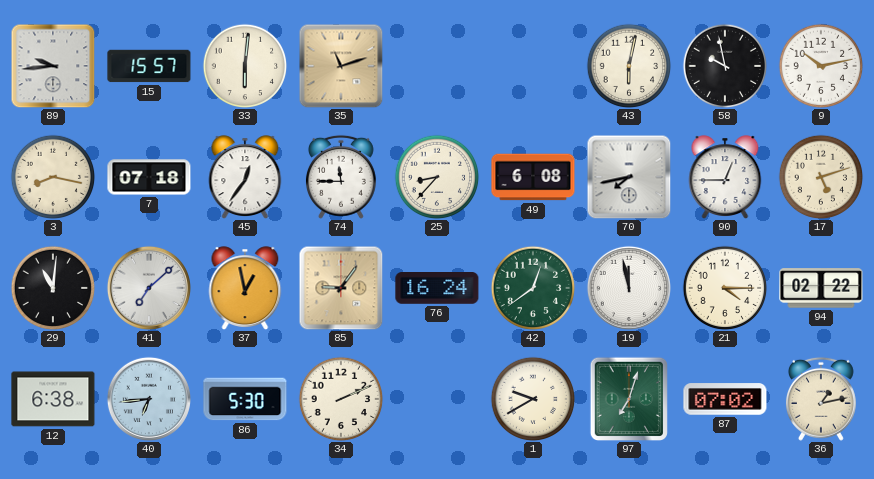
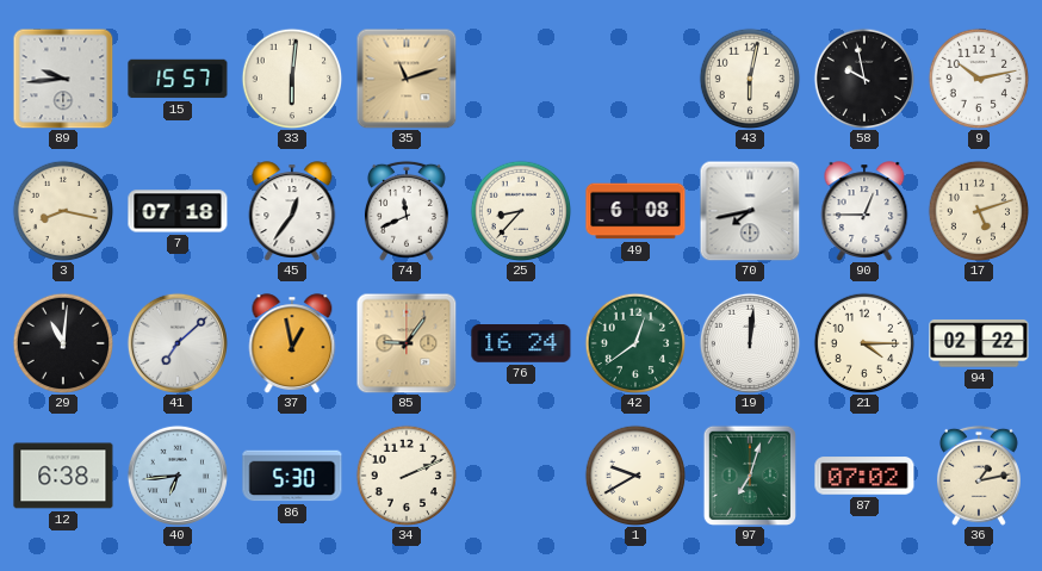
74: 11:45 -> 11:41 (407, 211)
19: 11:58 -> 12:01 (750, 343)
